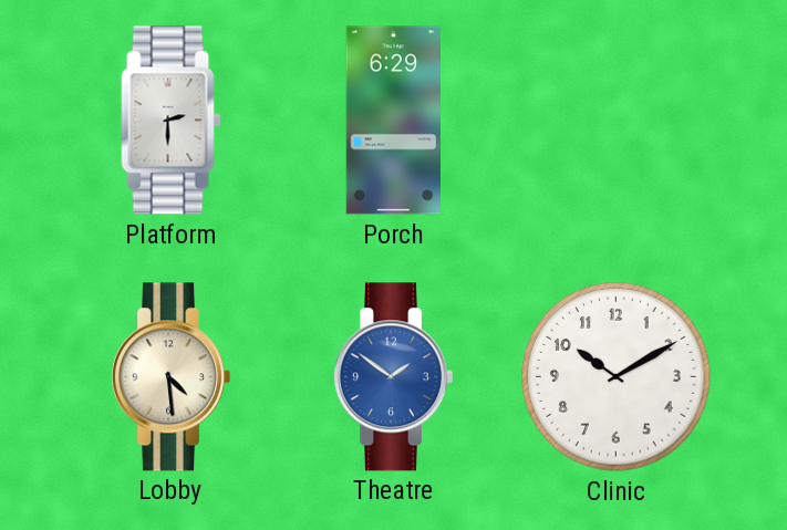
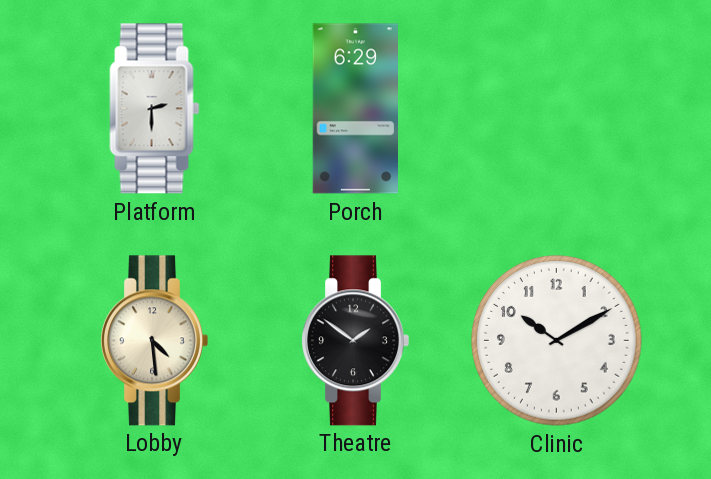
Theatre dial: blue -> black (355, 341)
